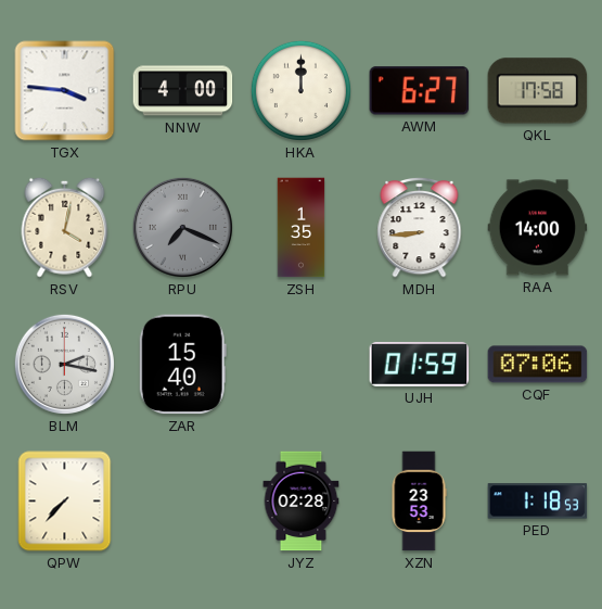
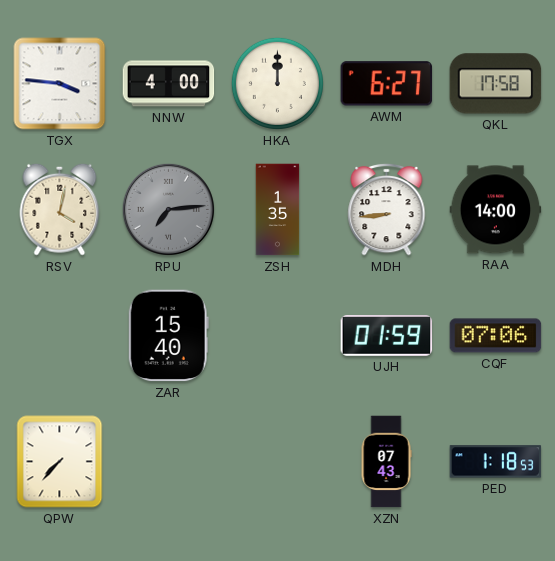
RPU: 7:19 -> 7:14 (168, 209)
BLM: 2:17 -> none (64, 364)
JYZ: 02:28 -> none (302, 502)
XZN: 23:53 -> 07:43 (386, 462)
